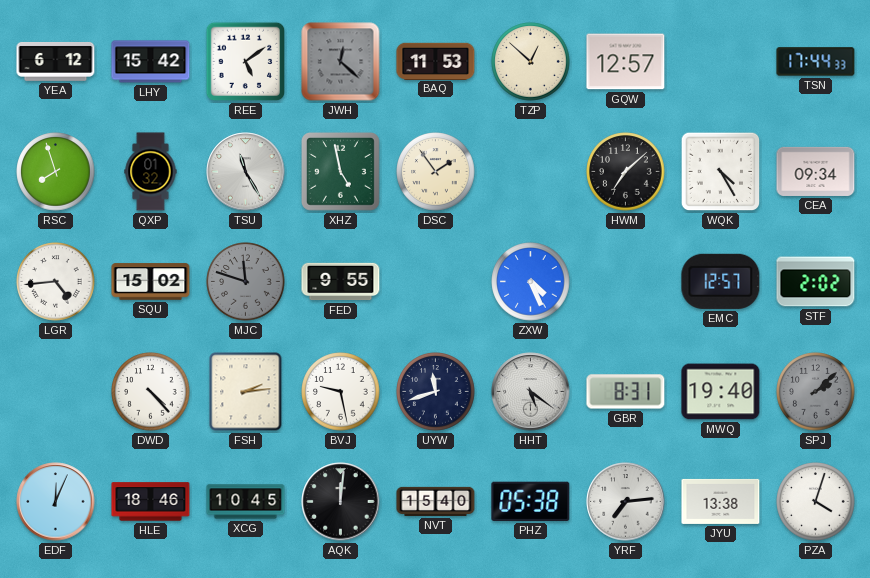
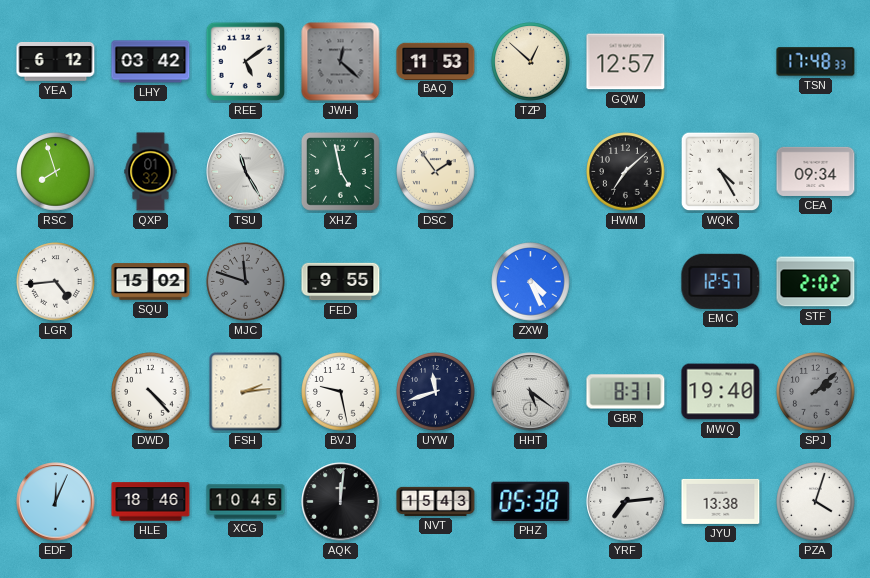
LHY: 15:42 -> 03:42 (151, 62)
TSN: 17:44 -> 17:48 (816, 62)
NVT: 15:40 -> 15:43 (436, 501)
